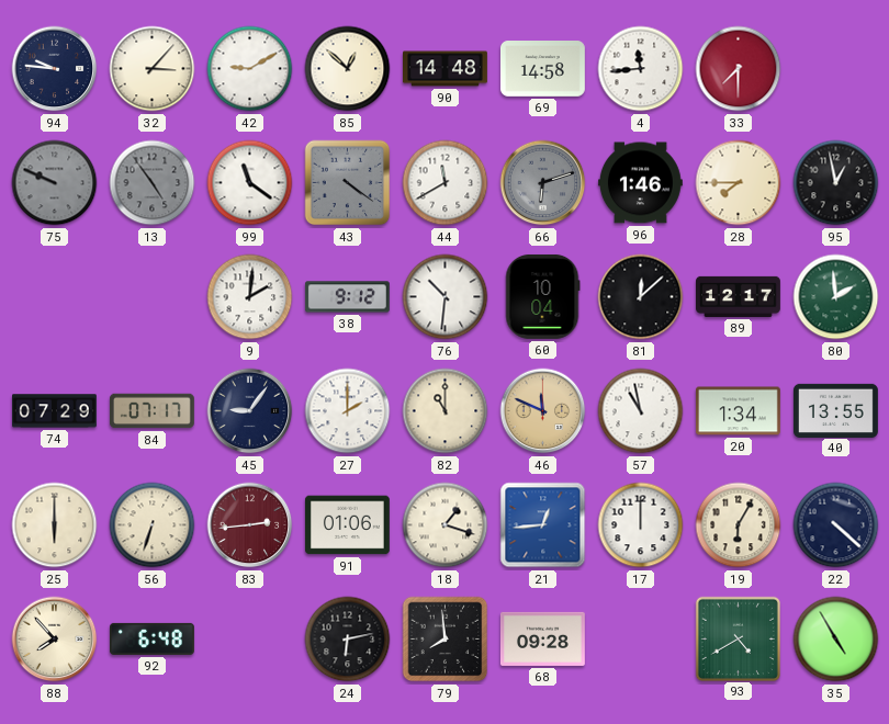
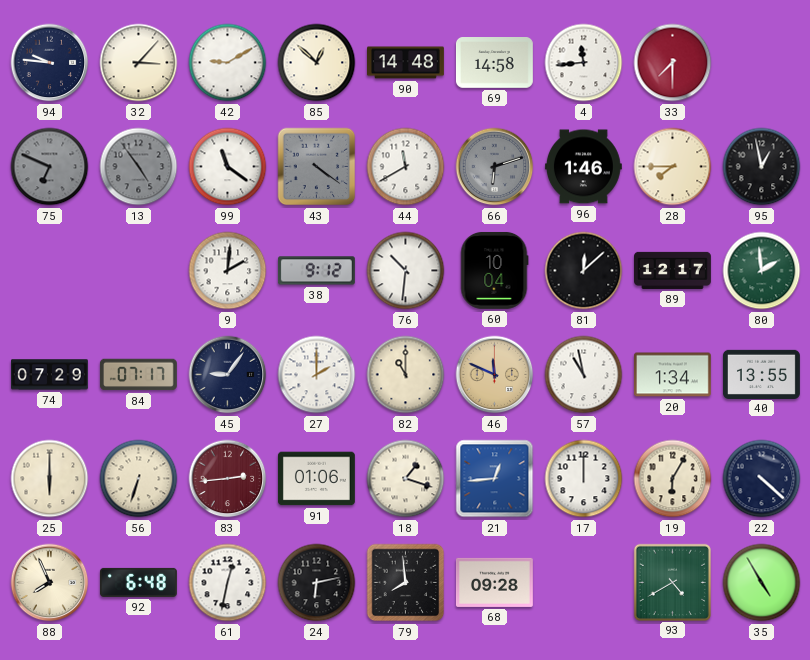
75: 9:49 -> 6:49 (50, 167)
88: 7:53 -> 7:56 (50, 583)
61: none -> 12:32 (228, 583)
